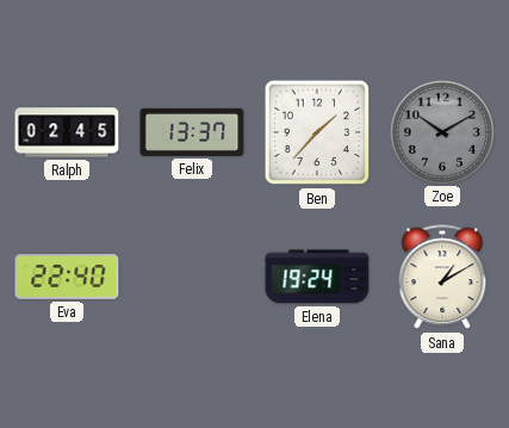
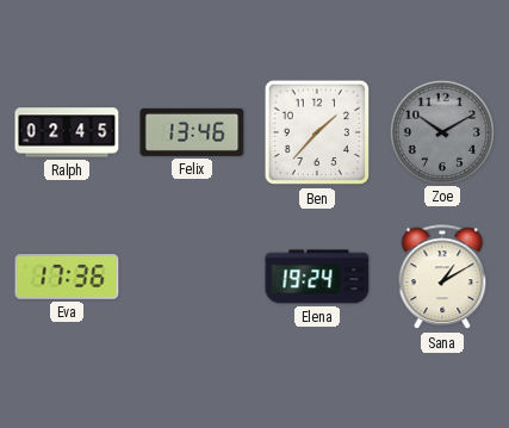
Felix: 13:37 -> 13:46 (192, 132)
Eva: 22:40 -> 17:36 (67, 278)
